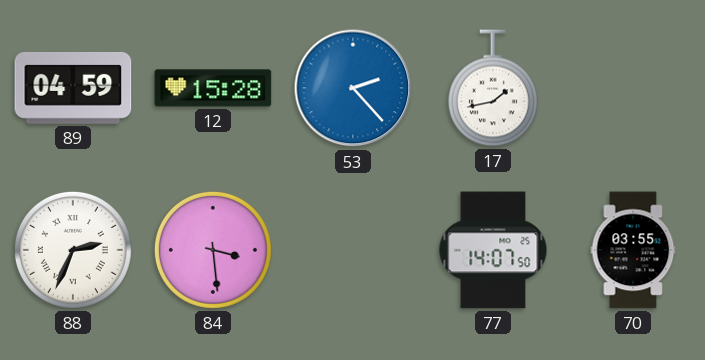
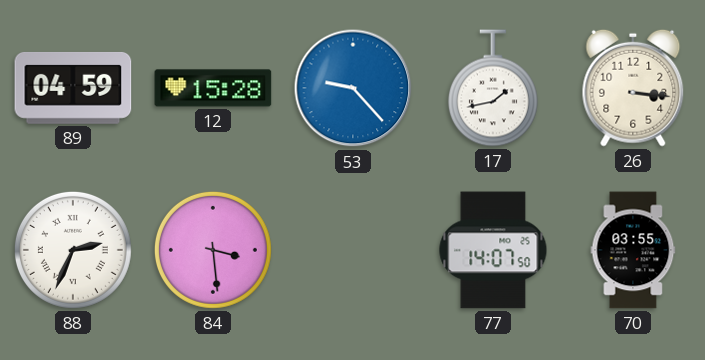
53: 2:23 -> 9:23 (353, 88)
26: none -> 3:16 (633, 88)
